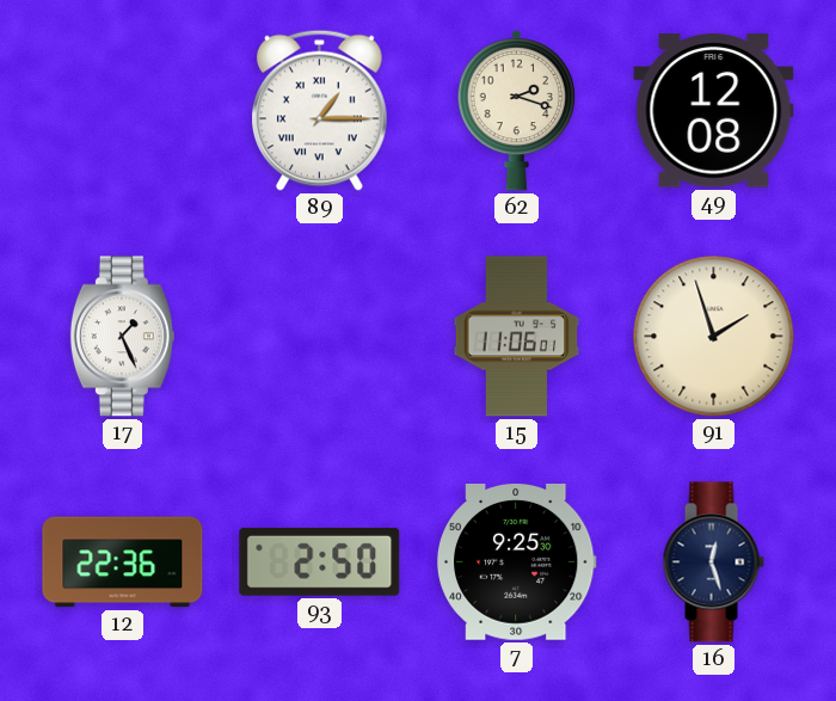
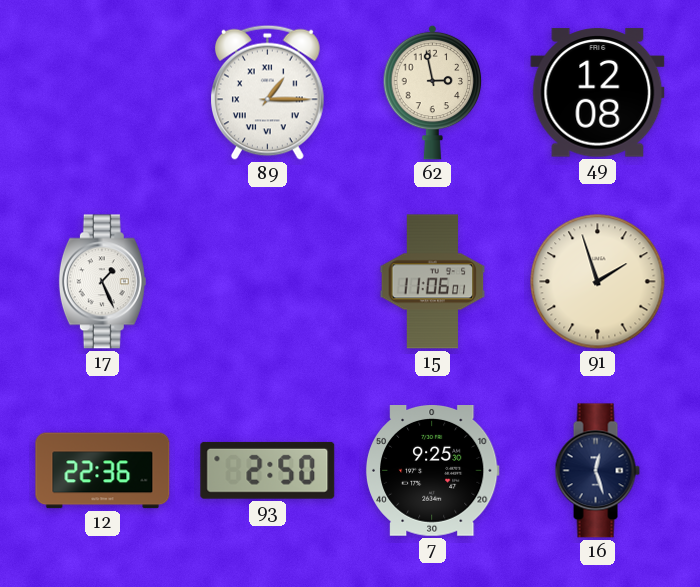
62: 2:18 -> 2:58 (433, 92)
